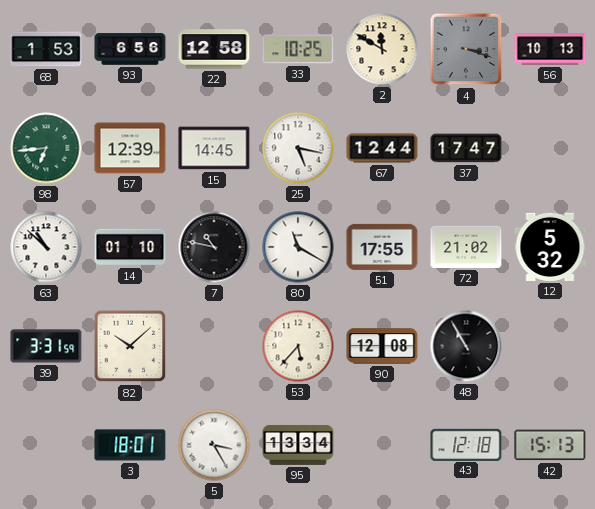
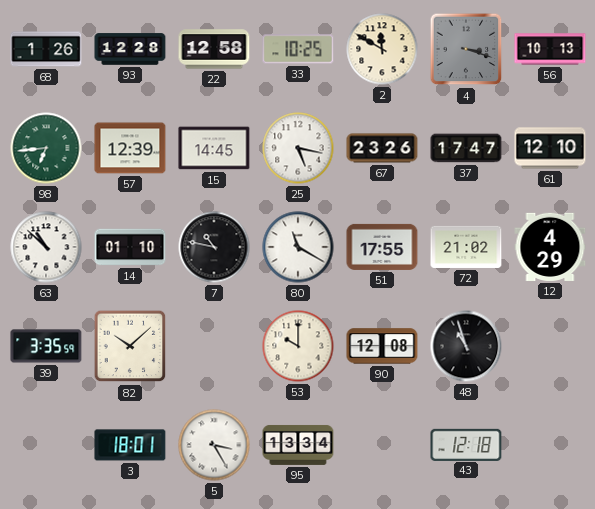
68: 1:53 -> 1:26 (46, 49)
93: 6:56 -> 12:28 (130, 49)
67: 12:44 -> 23:26 (382, 148)
61: none -> 12:10 (550, 148)
12: 5:32 -> 4:29 (550, 247)
39: 3:31 -> 3:35 (46, 346)
53: 5:37 -> 10:00 (298, 346)
48: 10:55 -> 10:57 (466, 346)
42: 15:13 -> none (550, 445)
